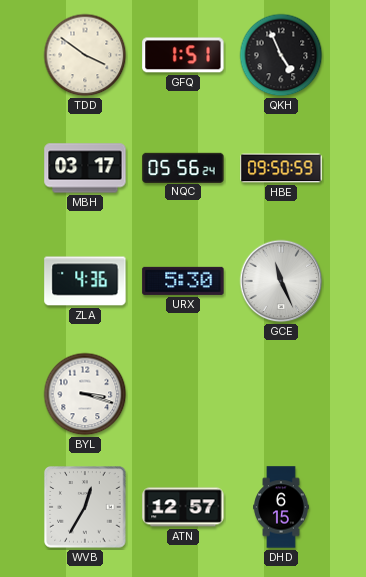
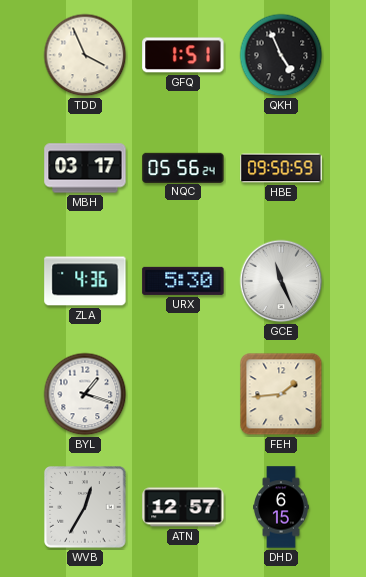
TDD: 3:51 -> 3:56 (85, 55)
BYL: 3:18 -> 1:18 (85, 394)
FEH: none -> 1:44 (281, 394)
